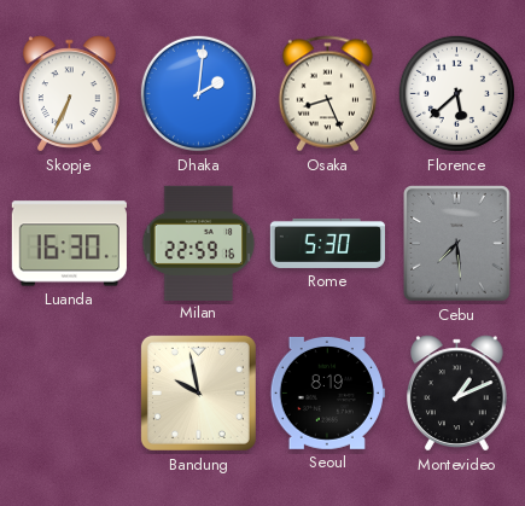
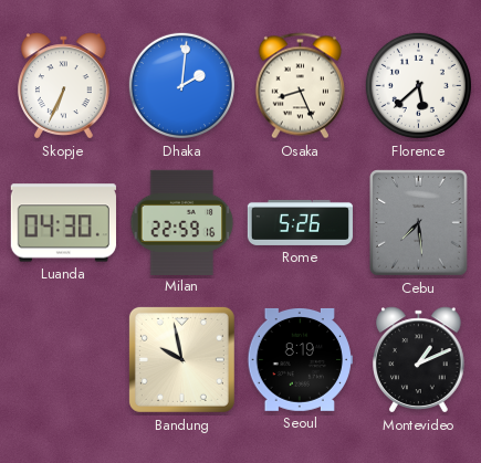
Luanda: 16:30 -> 04:30 (63, 223)
Rome: 5:30 -> 5:26 (301, 222)
